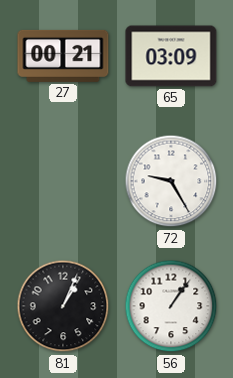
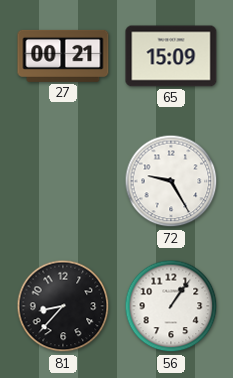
65: 03:09 -> 15:09 (171, 56)
81: 1:04 -> 8:37 (63, 306)
